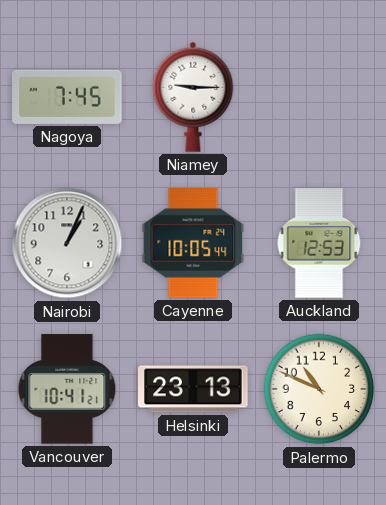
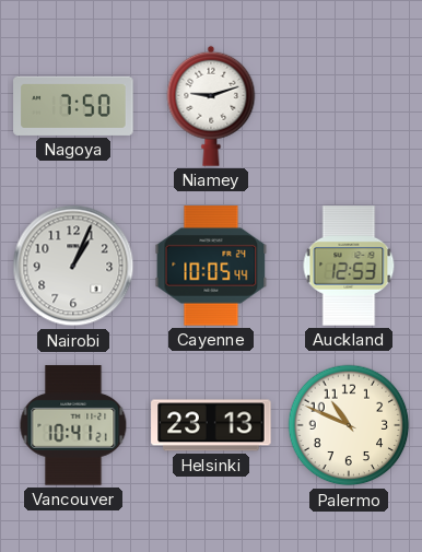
Nagoya: 7:45 -> 7:50 (73, 106)
Niamey: 9:15 -> 9:12 (211, 106)
